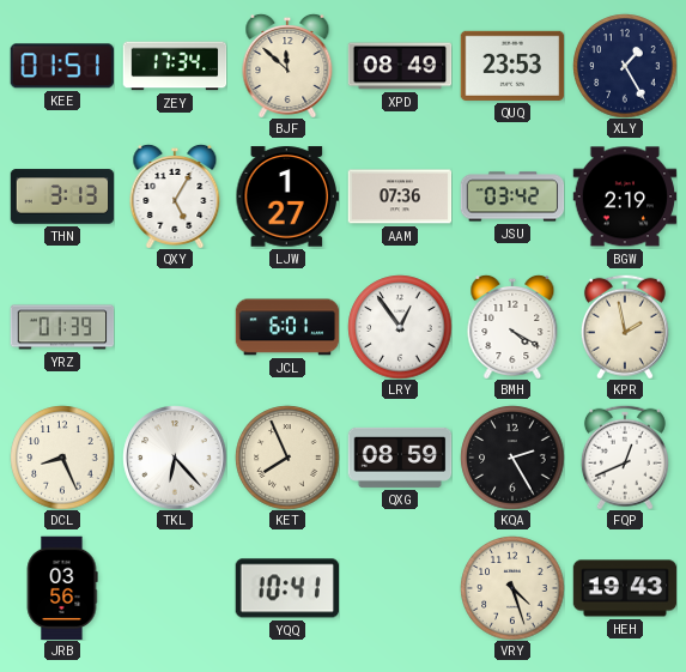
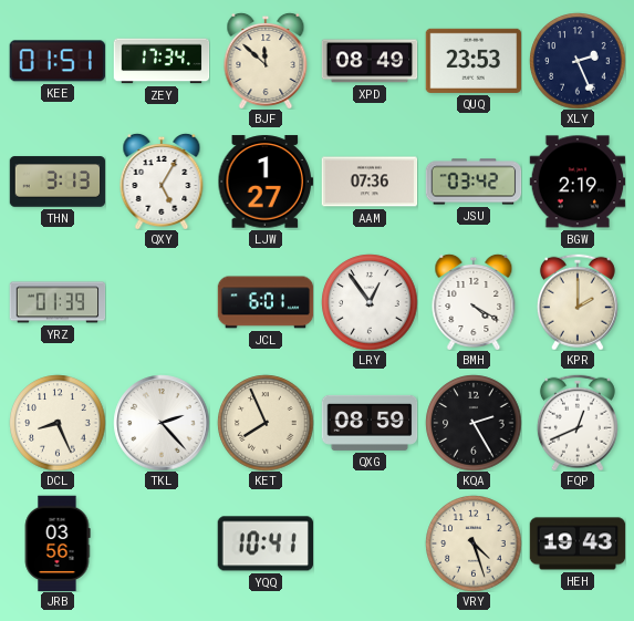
XLY: 1:25 -> 2:26 (578, 61)
KPR: 1:58 -> 2:00 (578, 302)
TKL: 6:23 -> 2:23 (162, 423)
